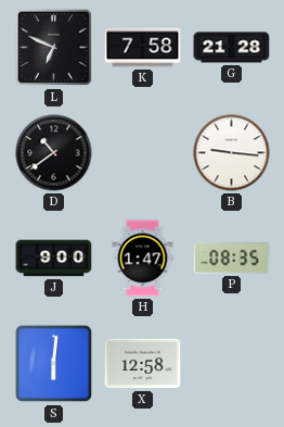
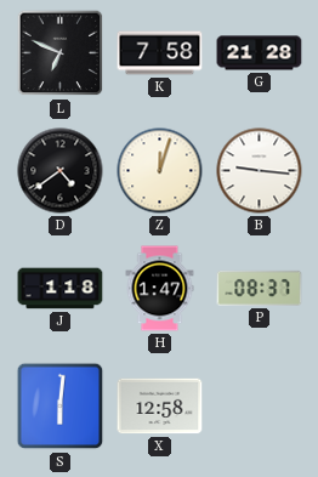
D: 10:39 -> 4:39 (61, 171)
Z: none -> 12:03 (160, 171)
J: 9:00 -> 1:18 (61, 289)
P: 08:35 -> 08:37 (260, 288)
